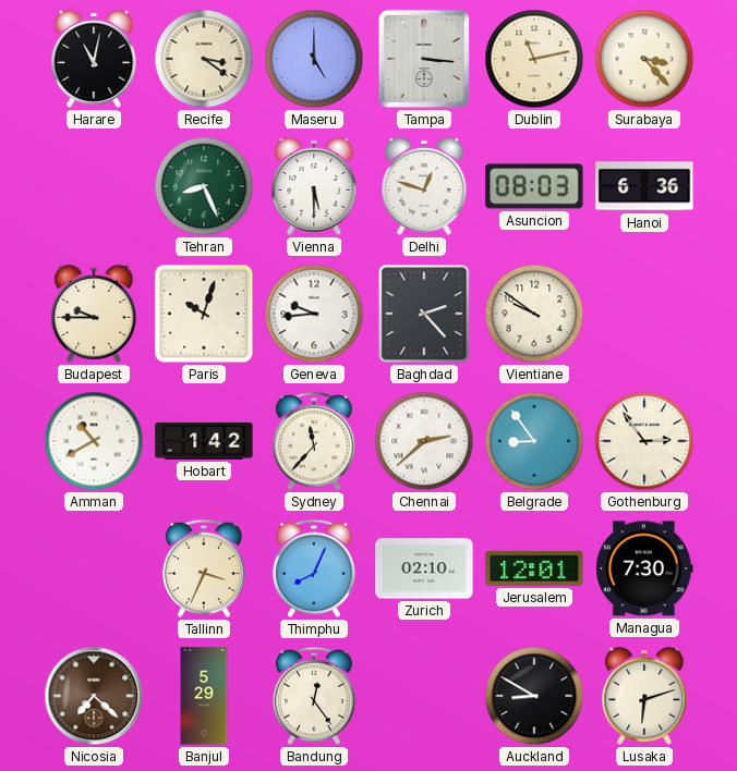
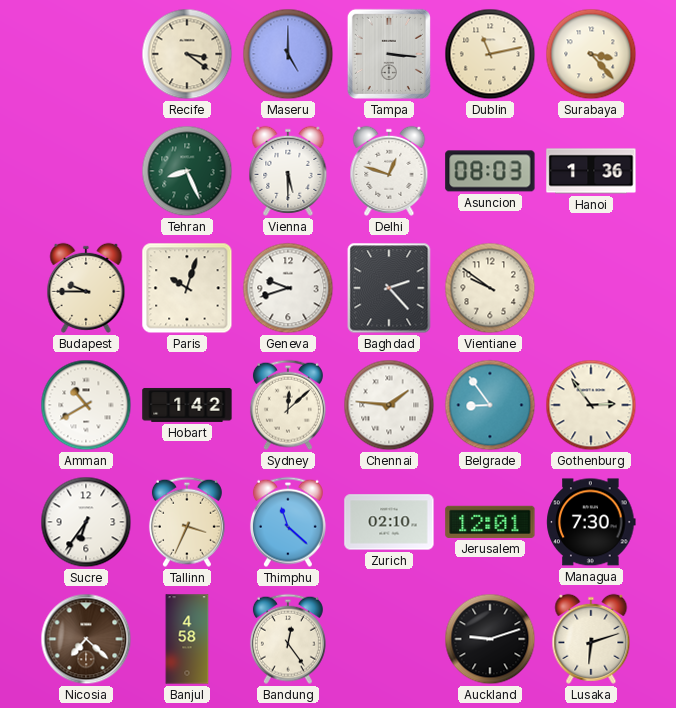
Harare: 11:02 -> none (94, 59)
Hanoi: 6:36 -> 1:36 (591, 171)
Geneva: 9:44 -> 9:42 (288, 288)
Sydney: 11:37 -> 12:08 (288, 405)
Chennai: 2:38 -> 1:46 (389, 405)
Sucre: none -> 6:36 (86, 522)
Thimphu: 8:04 -> 11:22 (288, 522)
Banjul: 5:29 -> 4:58 (187, 639)
Auckland: 8:50 -> 9:12 (490, 639)
